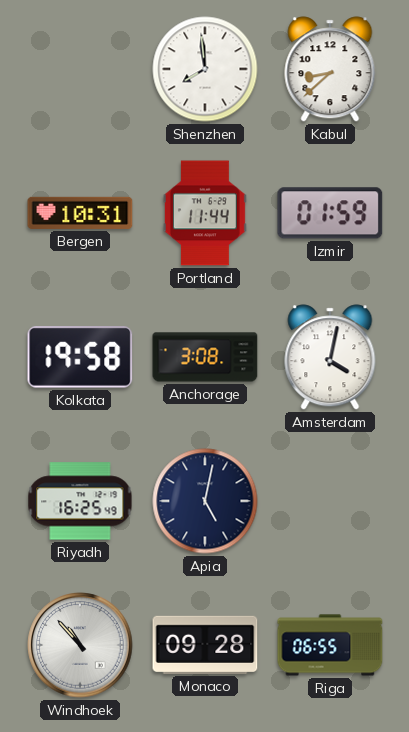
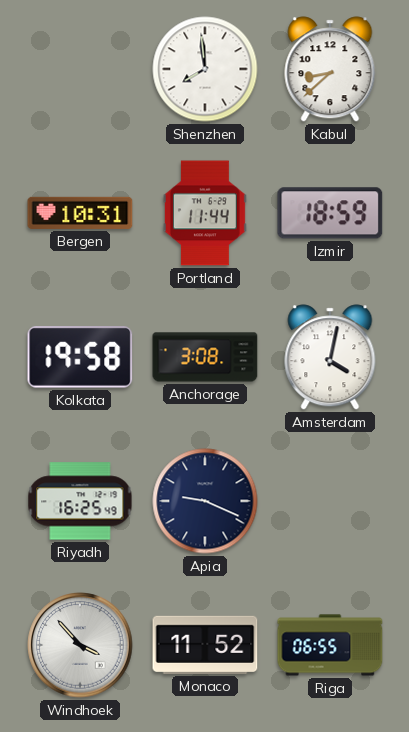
Izmir: 01:59 -> 18:59 (330, 213)
Apia: 5:02 -> 9:19 (205, 501)
Windhoek: 10:53 -> 3:53 (80, 645)
Monaco: 09:28 -> 11:52 (205, 645)
